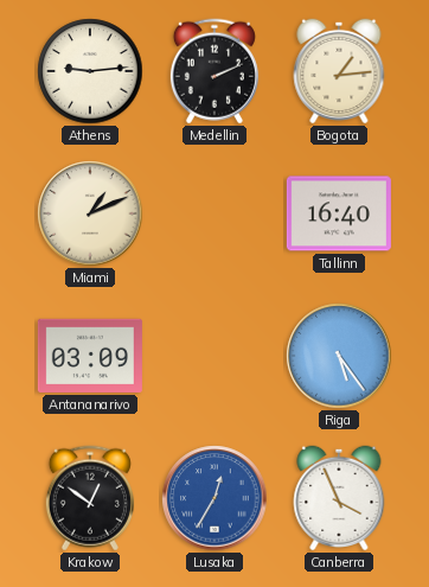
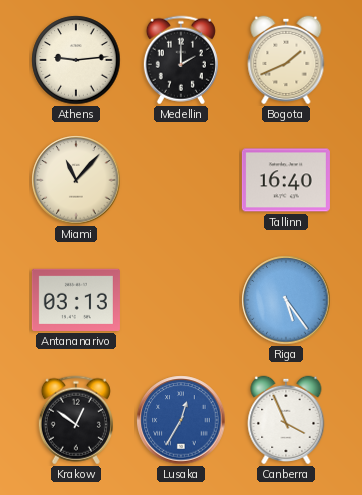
Medellin: 2:11 -> 2:00 (181, 60)
Bogota: 1:14 -> 1:41 (286, 60)
Miami: 1:11 -> 11:07 (76, 180)
Antananarivo: 03:09 -> 03:13 (76, 300)
